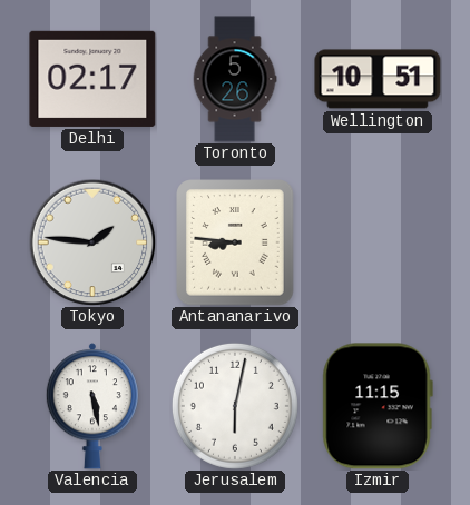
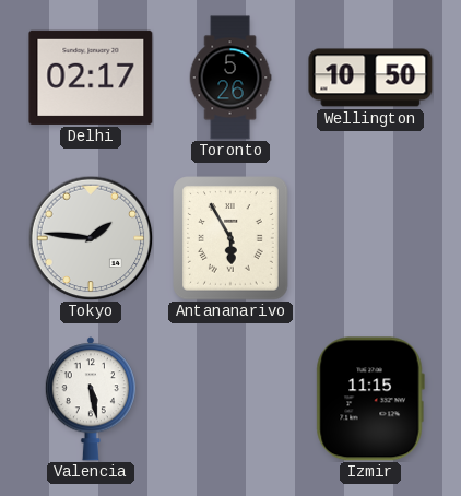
Wellington: 10:51 -> 10:50 (370, 78)
Antananarivo: 8:46 -> 5:55 (230, 238)
Jerusalem: 6:02 -> none (235, 406)
